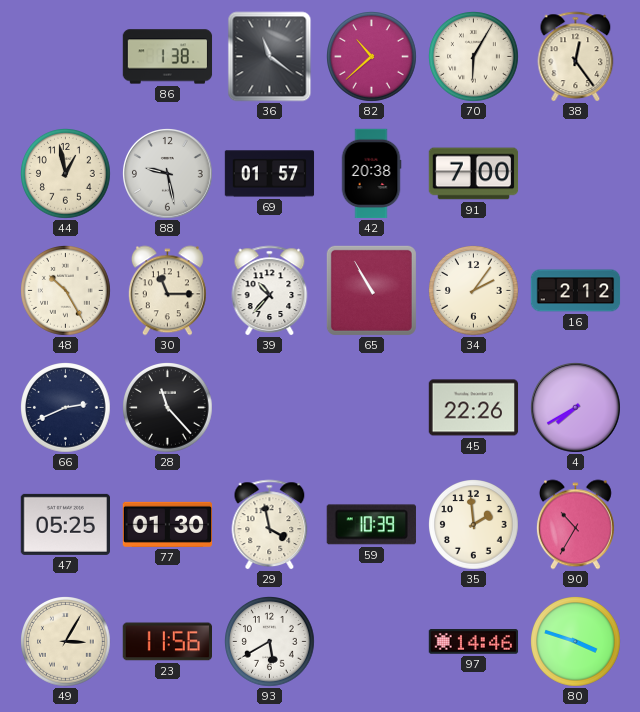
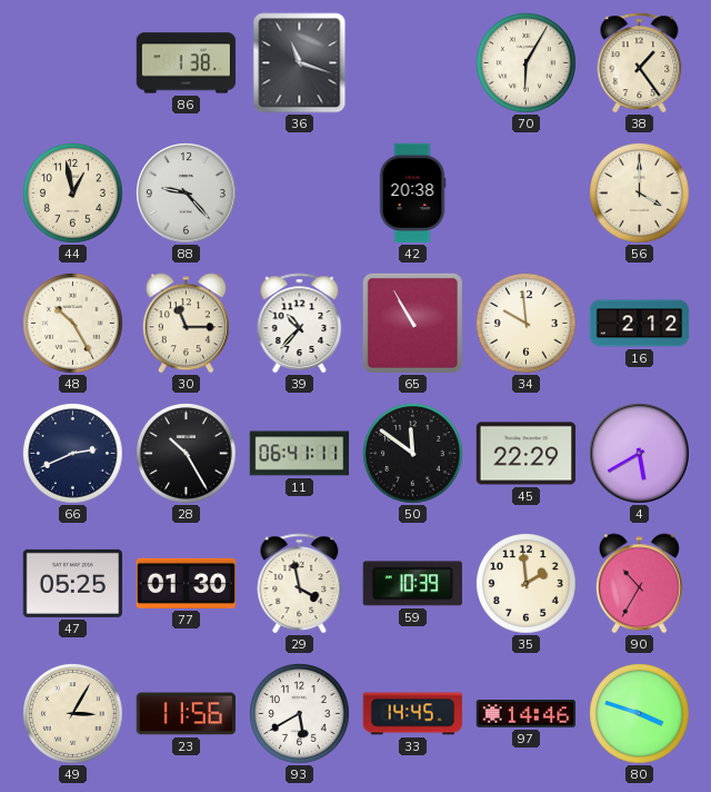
36: 11:21 -> 11:18 (300, 63)
82: 10:38 -> none (372, 57)
38: 12:24 -> 1:24 (640, 63)
88: 9:28 -> 9:23 (187, 194)
69: 01:57 -> none (270, 174)
91: 7:00 -> none (474, 174)
56: none -> 4:00 (640, 194)
34: 2:06 -> 9:59 (527, 324)
28: 11:23 -> 10:25 (187, 454)
11: none -> 06:41 (300, 454)
50: none -> 11:51 (413, 454)
45: 22:26 -> 22:29 (527, 454)
4: 7:40 -> 5:40 (640, 454)
33: none -> 14:45 (413, 714)
